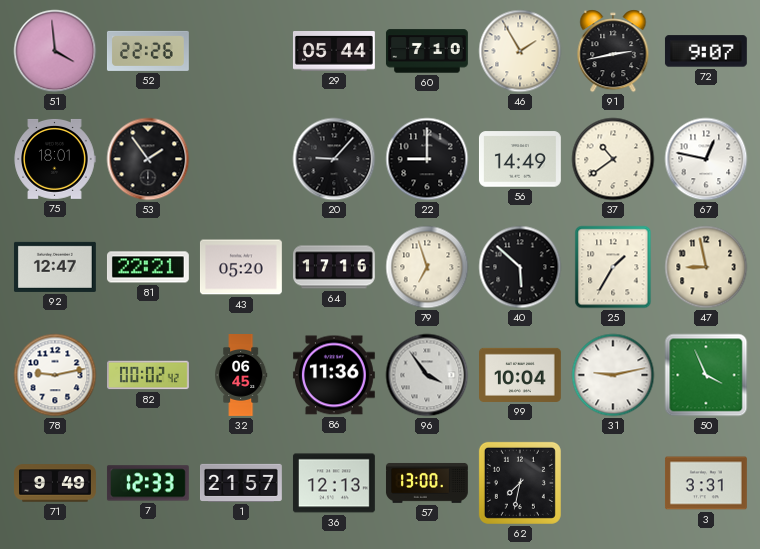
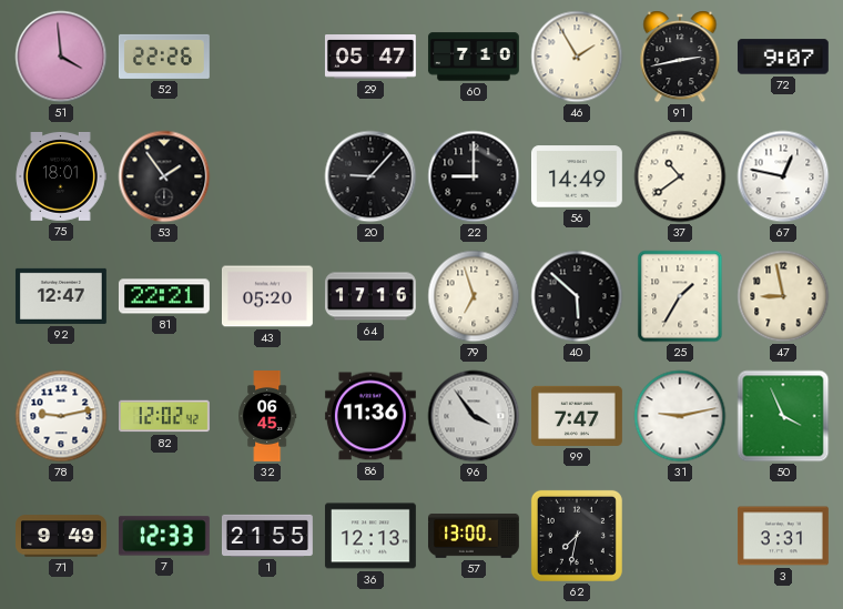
29: 05:44 -> 05:47 (370, 58)
82: 00:02 -> 12:02 (165, 416)
99: 10:04 -> 7:47 (578, 416)
1: 21:57 -> 21:55 (268, 536)
